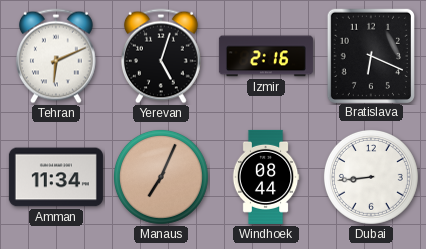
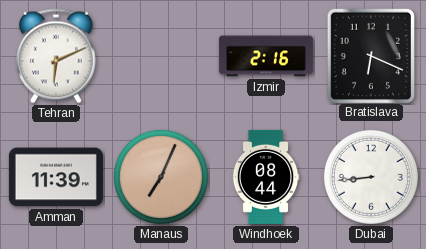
Yerevan: 5:03 -> none (161, 56)
Amman: 11:34 -> 11:39 (56, 177)
